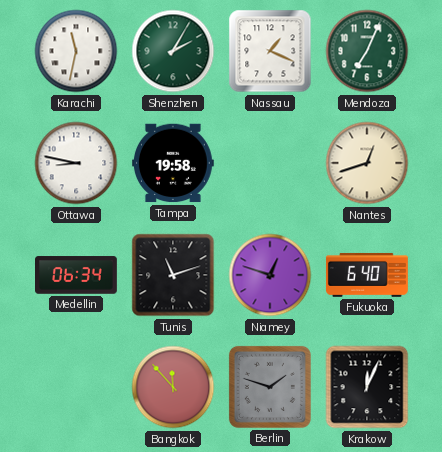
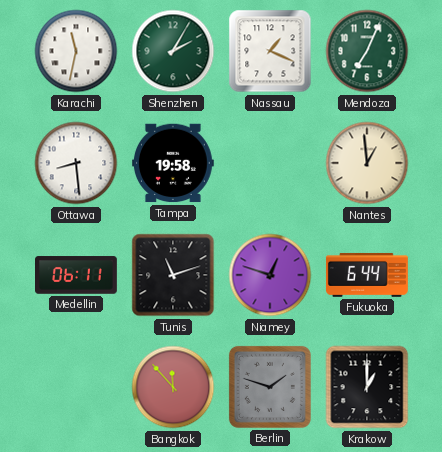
Ottawa: 8:47 -> 8:29 (76, 163)
Nantes: 12:42 -> 12:59 (367, 163)
Medellin: 06:34 -> 06:11 (77, 275)
Fukuoka: 6:40 -> 6:44 (367, 275)
Krakow: 12:04 -> 1:00 (367, 387)
